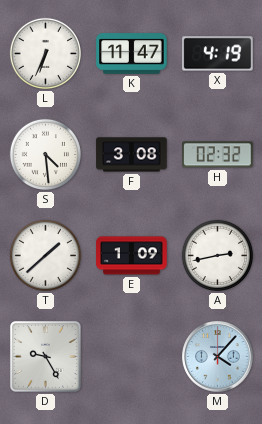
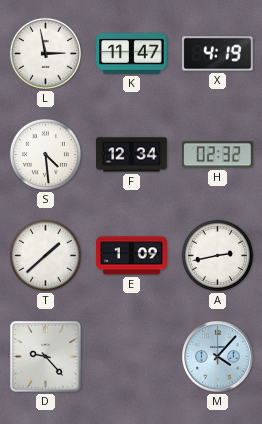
L: 6:34 -> 2:58 (45, 53)
F: 3:08 -> 12:34 (132, 155)
D: 9:25 -> 9:23 (45, 356)
